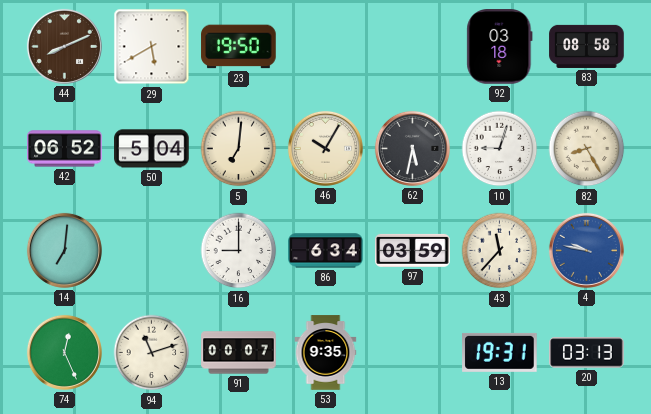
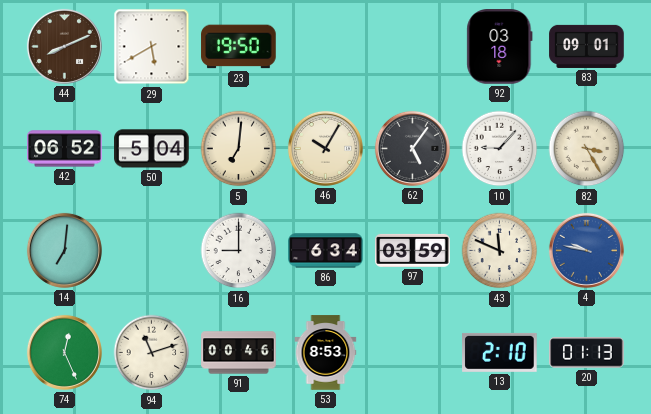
83: 08:58 -> 09:01 (587, 46)
62: 5:32 -> 5:06 (412, 148)
10: 9:03 -> 9:07 (500, 149)
82: 8:25 -> 3:25 (587, 149)
43: 11:37 -> 11:49 (500, 251)
91: 00:07 -> 00:46 (239, 353)
53: 9:35 -> 8:53 (326, 353)
13: 19:31 -> 2:10 (500, 352)
20: 03:13 -> 01:13 (587, 353)
